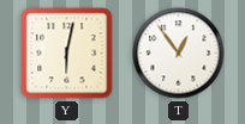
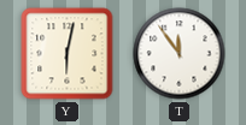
T: 12:54 -> 11:54 (180, 54)
